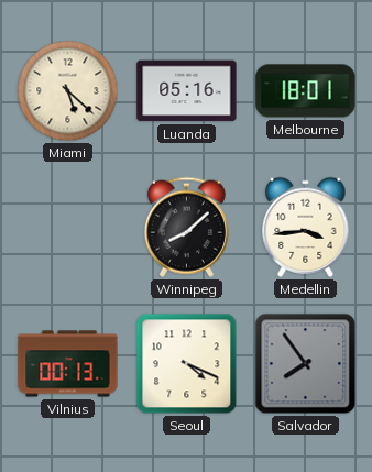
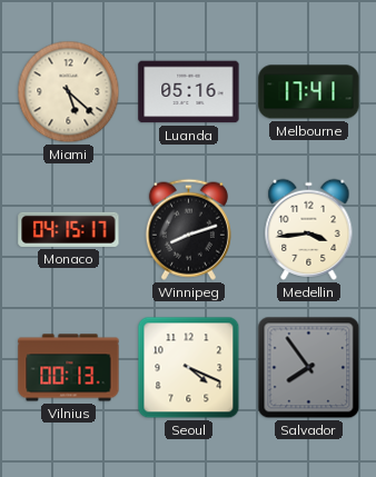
Melbourne: 18:01 -> 17:41 (309, 92)
Monaco: none -> 04:15 (69, 229)
Winnipeg: 8:08 -> 8:12 (188, 229)
